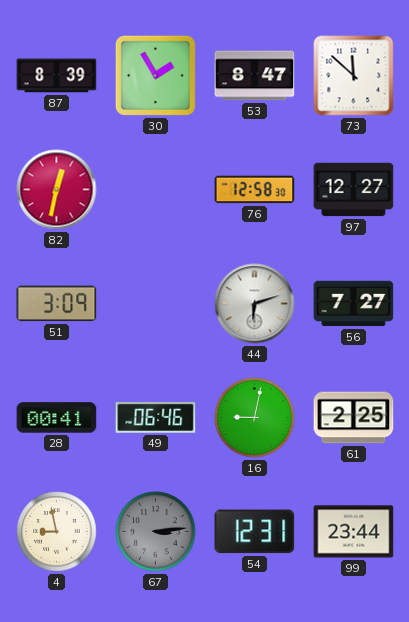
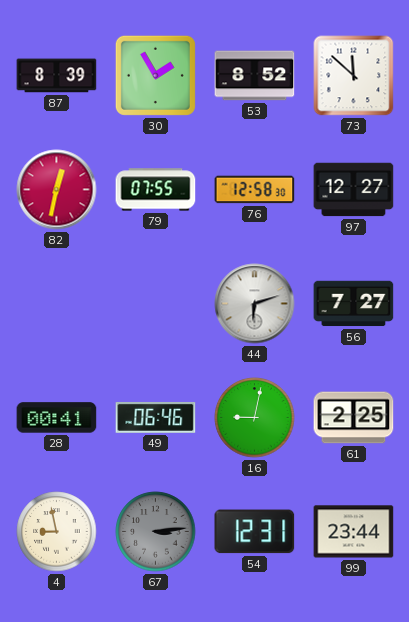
53: 8:47 -> 8:52 (255, 76)
79: none -> 07:55 (156, 190)
51: 3:09 -> none (57, 304)
